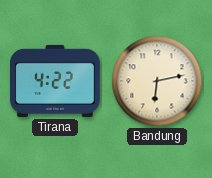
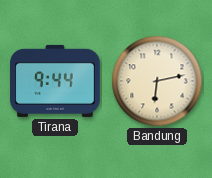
Tirana: 4:22 -> 9:44 (55, 81)
